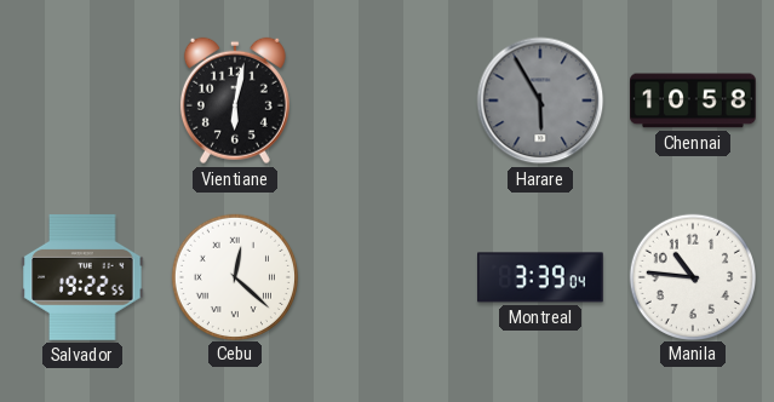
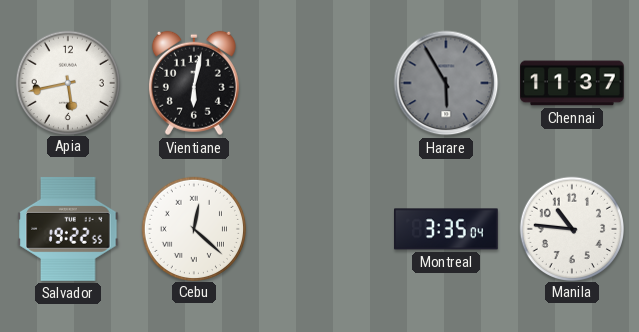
Apia: none -> 5:43 (67, 82)
Chennai: 10:58 -> 11:37 (573, 83)
Montreal: 3:39 -> 3:35 (446, 229)
